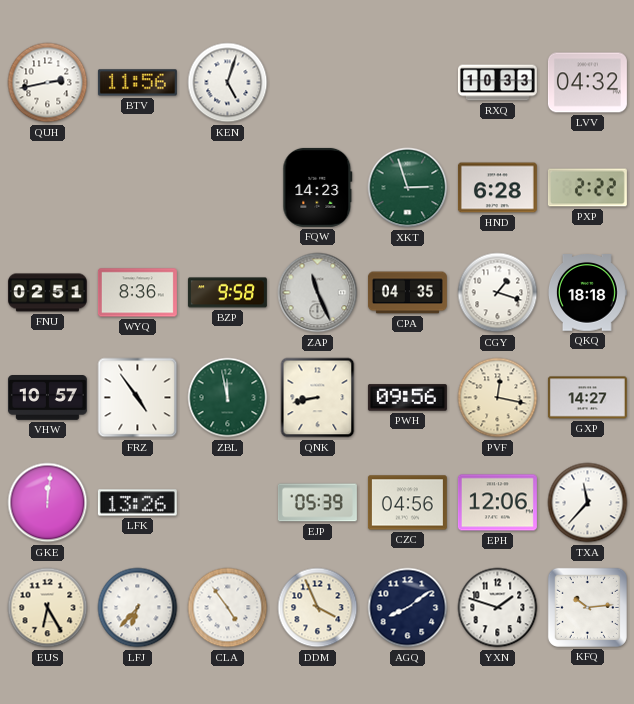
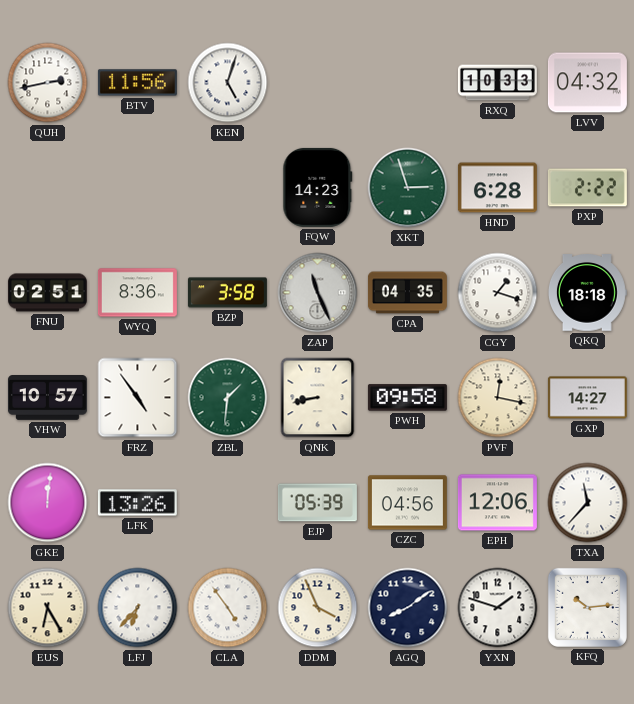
BZP: 9:58 -> 3:58 (227, 293)
ZBL: 11:58 -> 1:31 (228, 398)
PWH: 09:56 -> 09:58 (407, 398)
